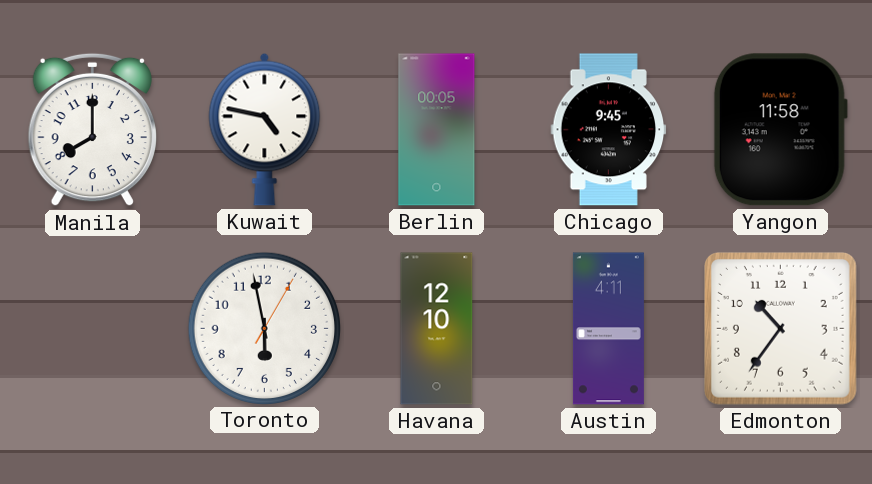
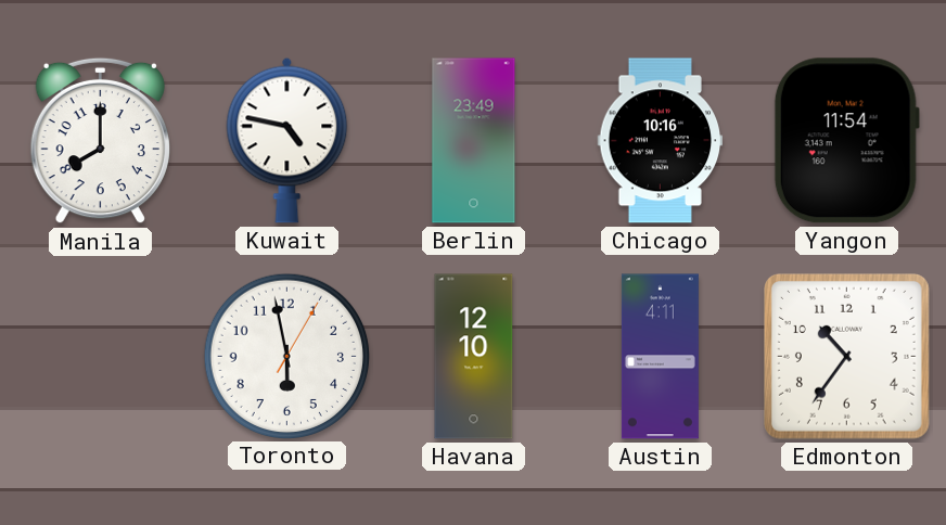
Berlin: 00:05 -> 23:49 (474, 141)
Chicago: 9:45 -> 10:16 (661, 141)
Yangon: 11:58 -> 11:54 (846, 141)
